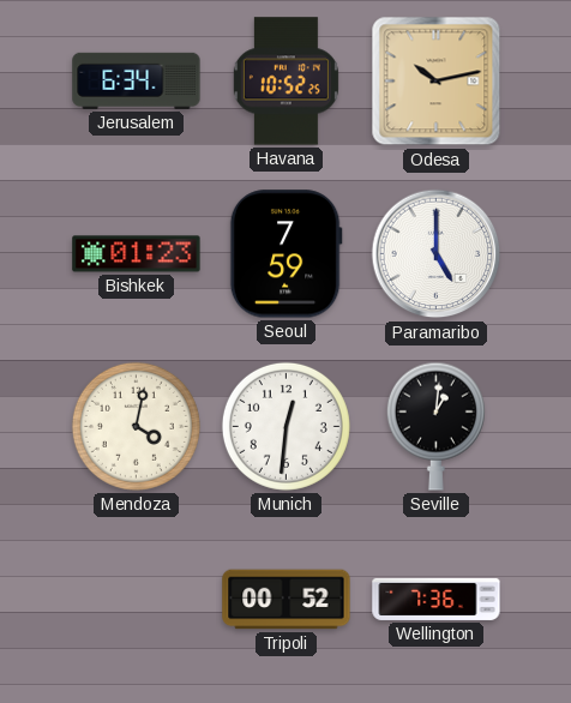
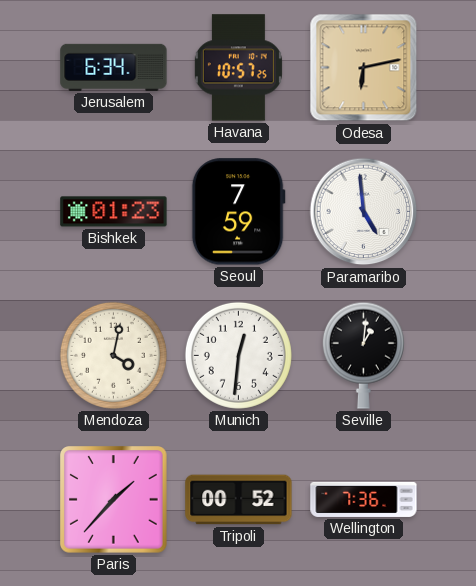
Havana: 10:52 -> 10:57 (238, 68)
Odesa: 10:13 -> 6:13 (364, 68)
Paramaribo: 5:00 -> 4:59 (364, 212)
Paris: none -> 1:37 (114, 500)
